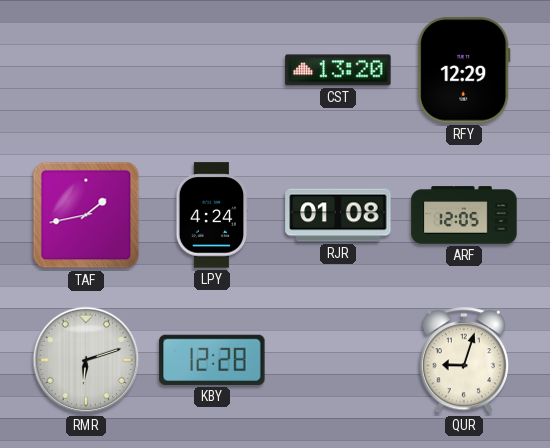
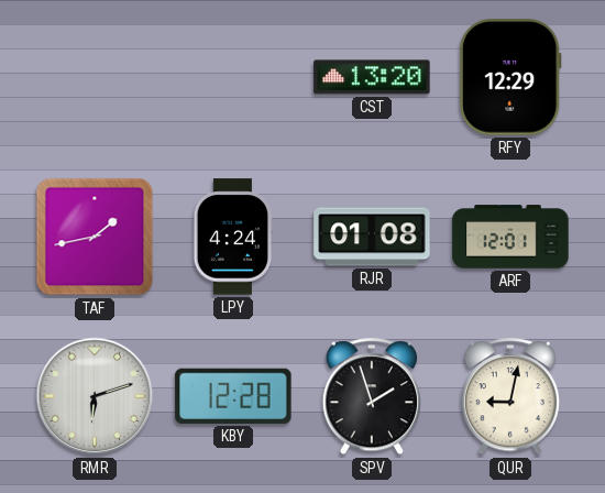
ARF: 12:05 -> 12:01 (510, 237)
SPV: none -> 1:57 (371, 397)
QUR: 9:03 -> 9:02 (509, 397)
